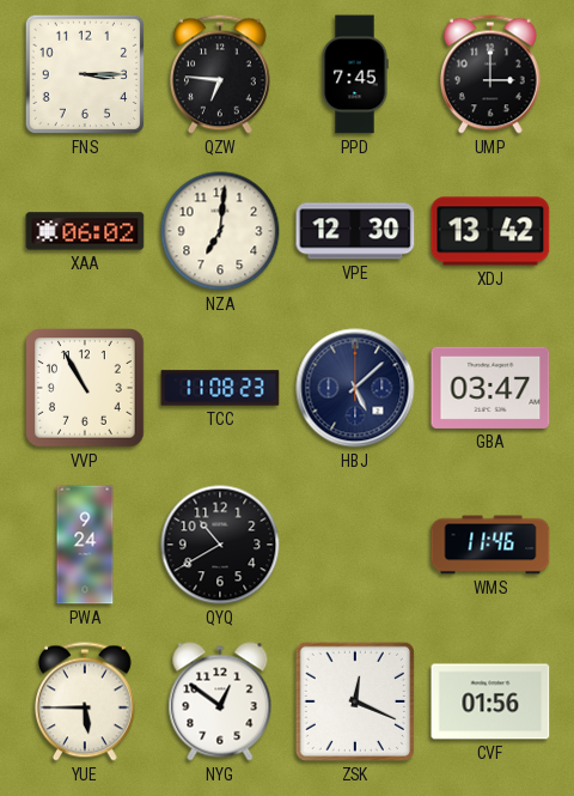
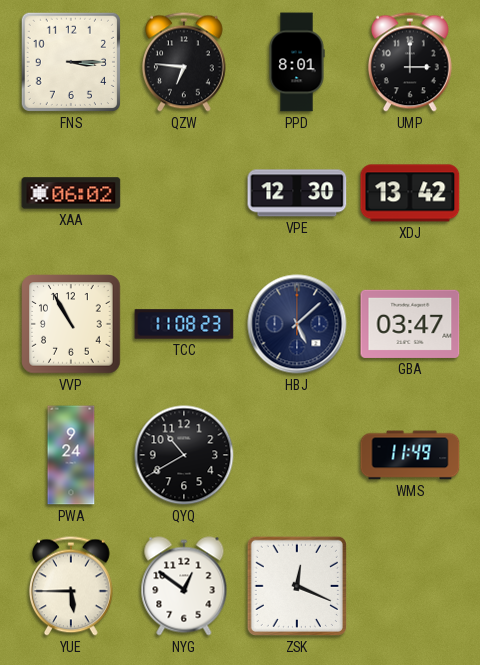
PPD: 7:45 -> 8:01 (297, 62)
NZA: 7:01 -> none (220, 231)
WMS: 11:46 -> 11:49 (410, 455)
CVF: 01:56 -> none (490, 701)
